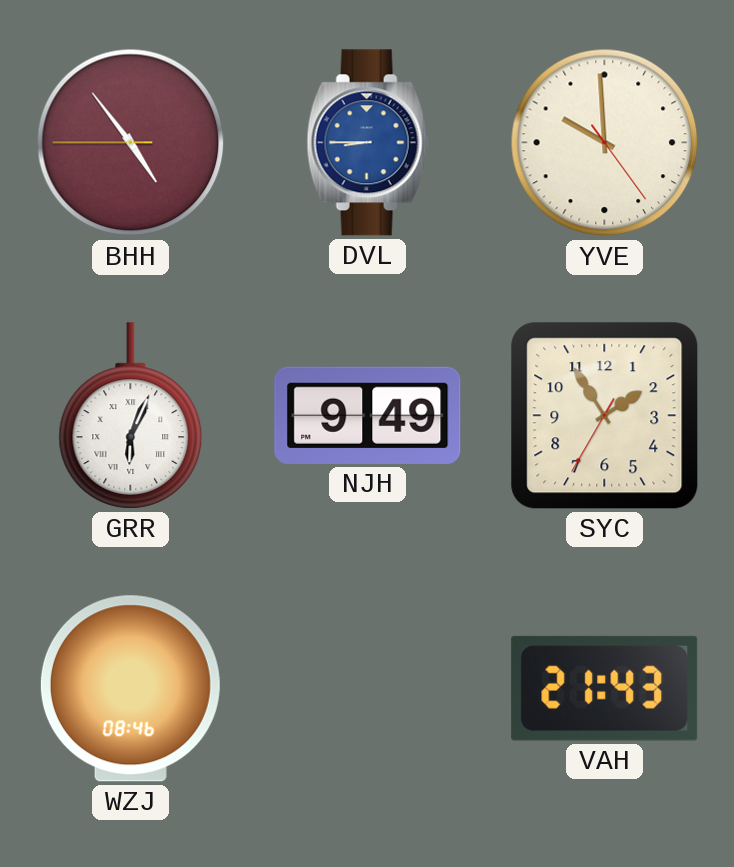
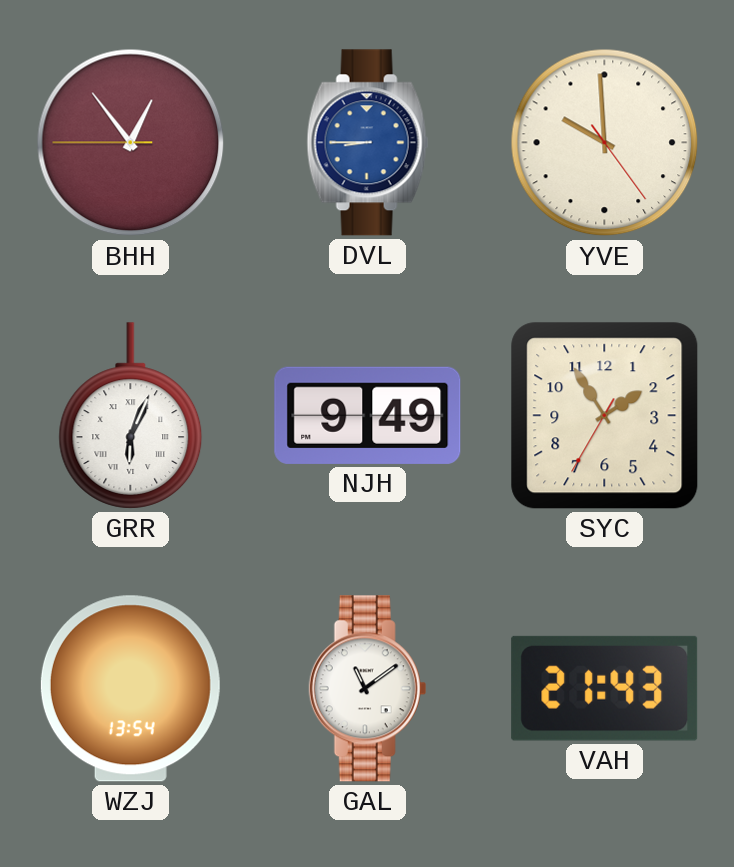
BHH: 4:53 -> 12:53 (131, 143)
WZJ: 08:46 -> 13:54 (130, 689)
GAL: none -> 11:09 (368, 689)
